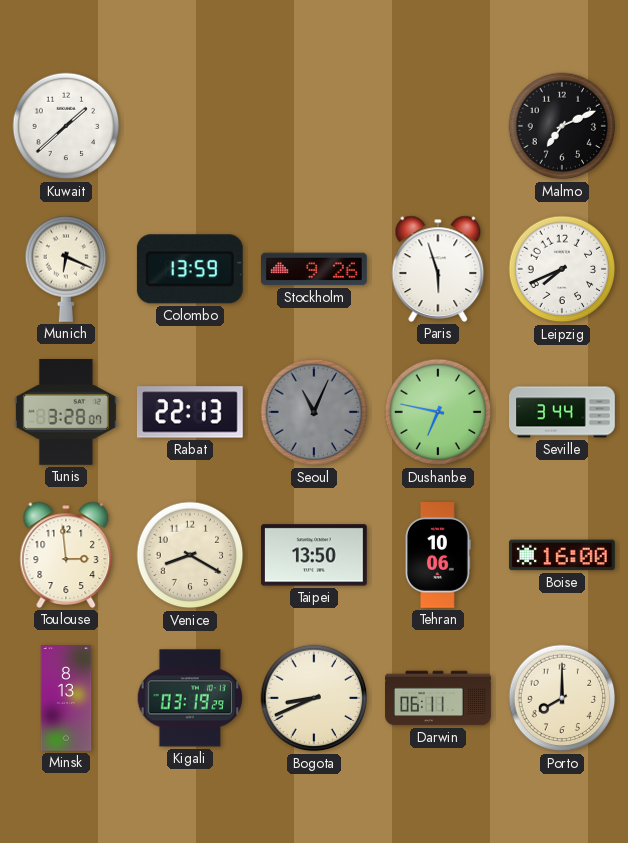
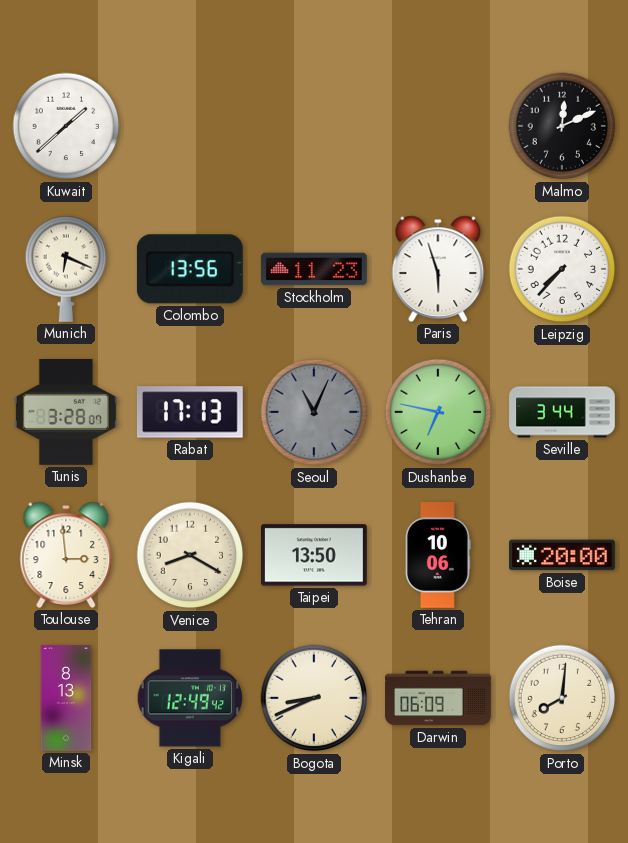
Malmo: 7:11 -> 12:11 (562, 126)
Colombo: 13:59 -> 13:56 (190, 269)
Stockholm: 9:26 -> 11:23 (314, 269)
Leipzig: 7:41 -> 7:37 (562, 269)
Rabat: 22:13 -> 17:13 (190, 412)
Boise: 16:00 -> 20:00 (563, 555)
Kigali: 03:19 -> 12:49 (189, 698)
Darwin: 06:11 -> 06:09 (438, 698)
Porto: 8:00 -> 8:01 (562, 698)
